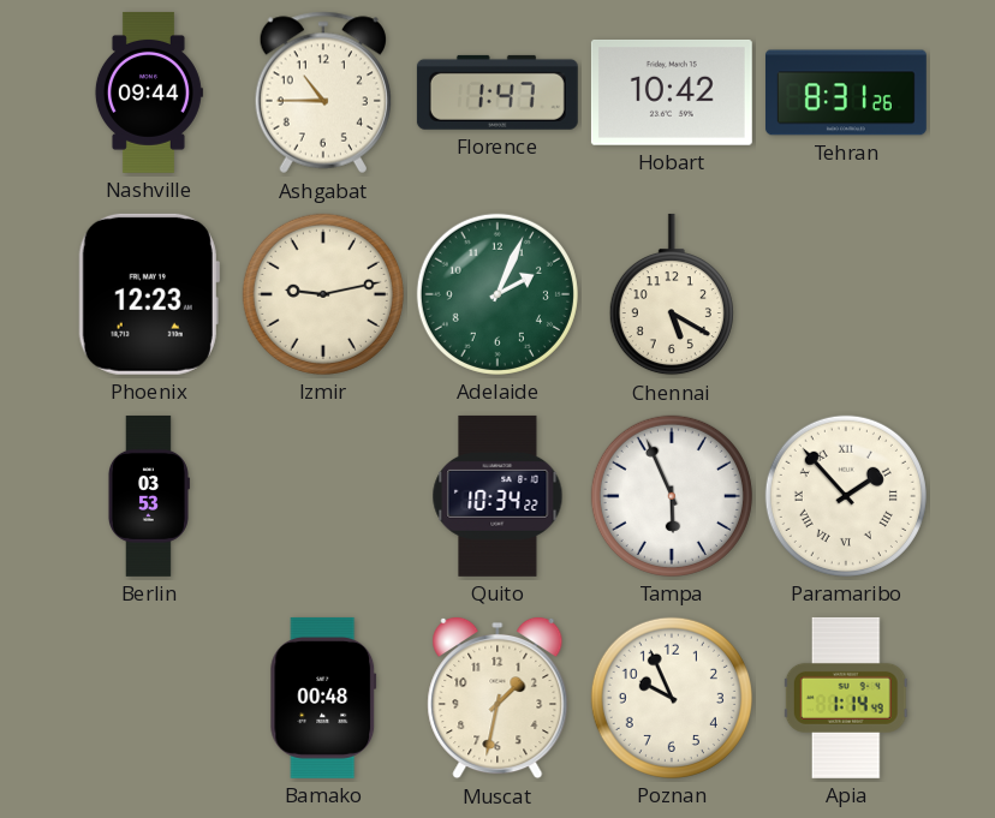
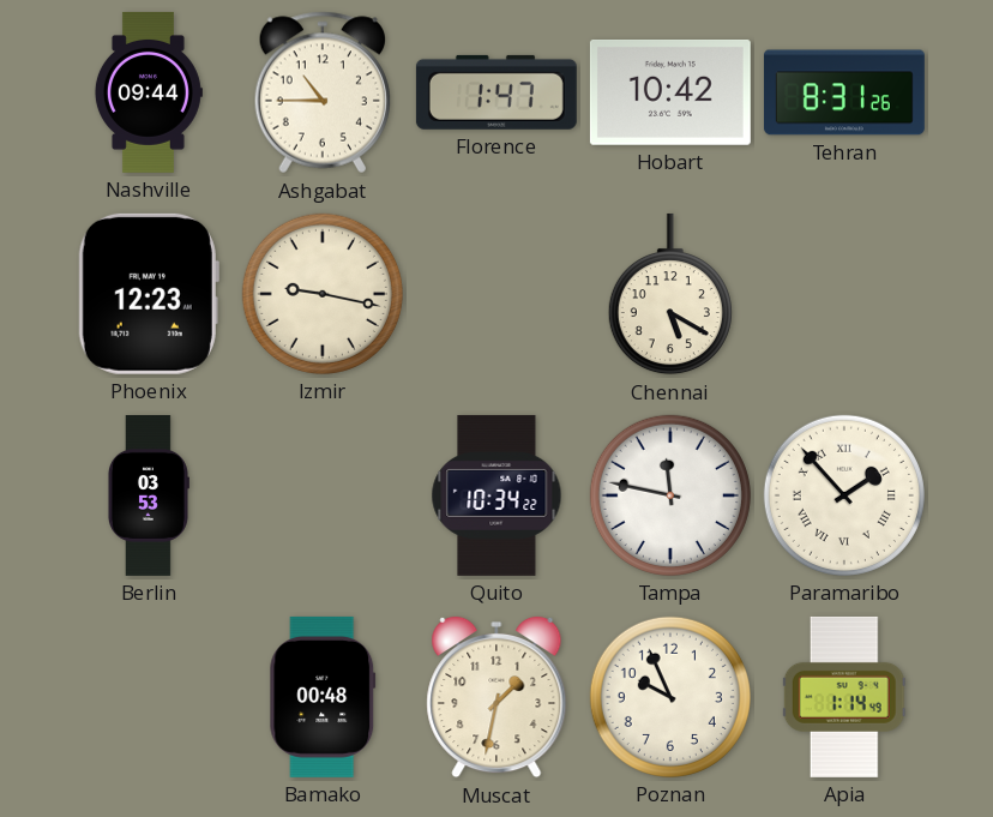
Izmir: 9:13 -> 9:17 (323, 294)
Adelaide: 2:04 -> none (497, 294)
Tampa: 5:56 -> 11:47 (670, 495)
